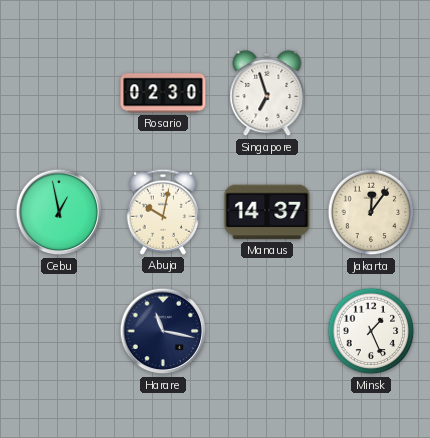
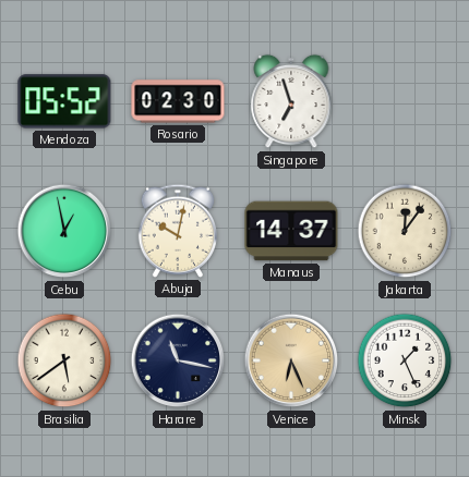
Mendoza: none -> 05:52 (64, 101)
Brasilia: none -> 5:39 (64, 360)
Venice: none -> 6:26 (291, 360)
